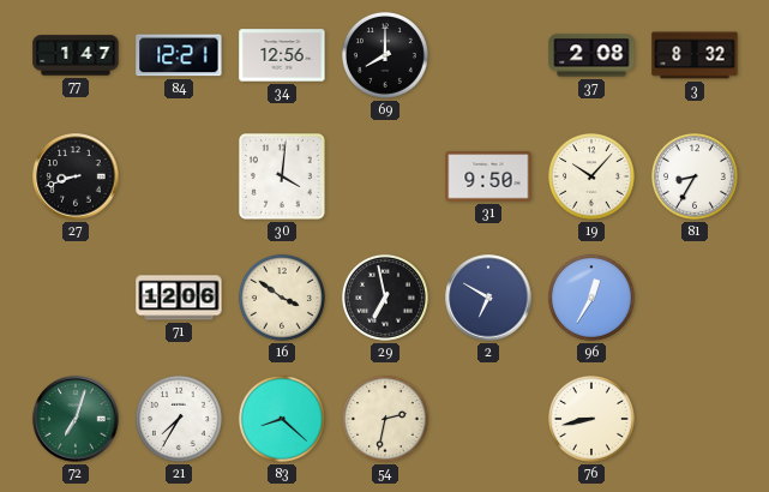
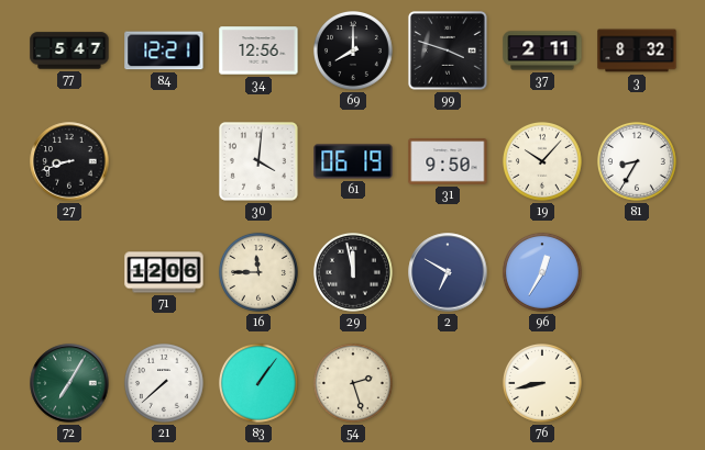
77: 1:47 -> 5:47 (69, 50)
99: none -> 3:48 (448, 50)
37: 2:08 -> 2:11 (542, 50)
61: none -> 06:19 (353, 161)
16: 3:51 -> 11:45 (258, 272)
29: 6:58 -> 11:58 (353, 272)
72: 7:03 -> 7:05 (69, 383)
21: 7:35 -> 7:38 (164, 383)
83: 8:22 -> 1:06 (258, 383)
54: 2:32 -> 2:27 (353, 383)
